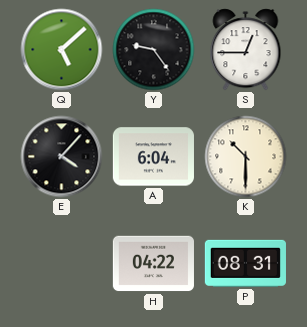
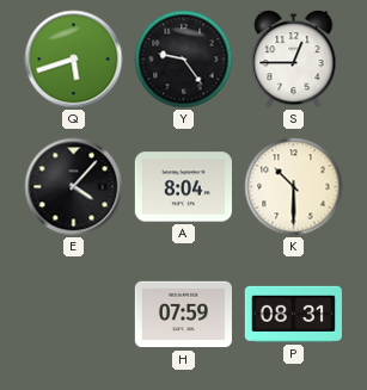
Q: 5:08 -> 5:42 (74, 60)
A: 6:04 -> 8:04 (183, 187)
H: 04:22 -> 07:59 (183, 315)
